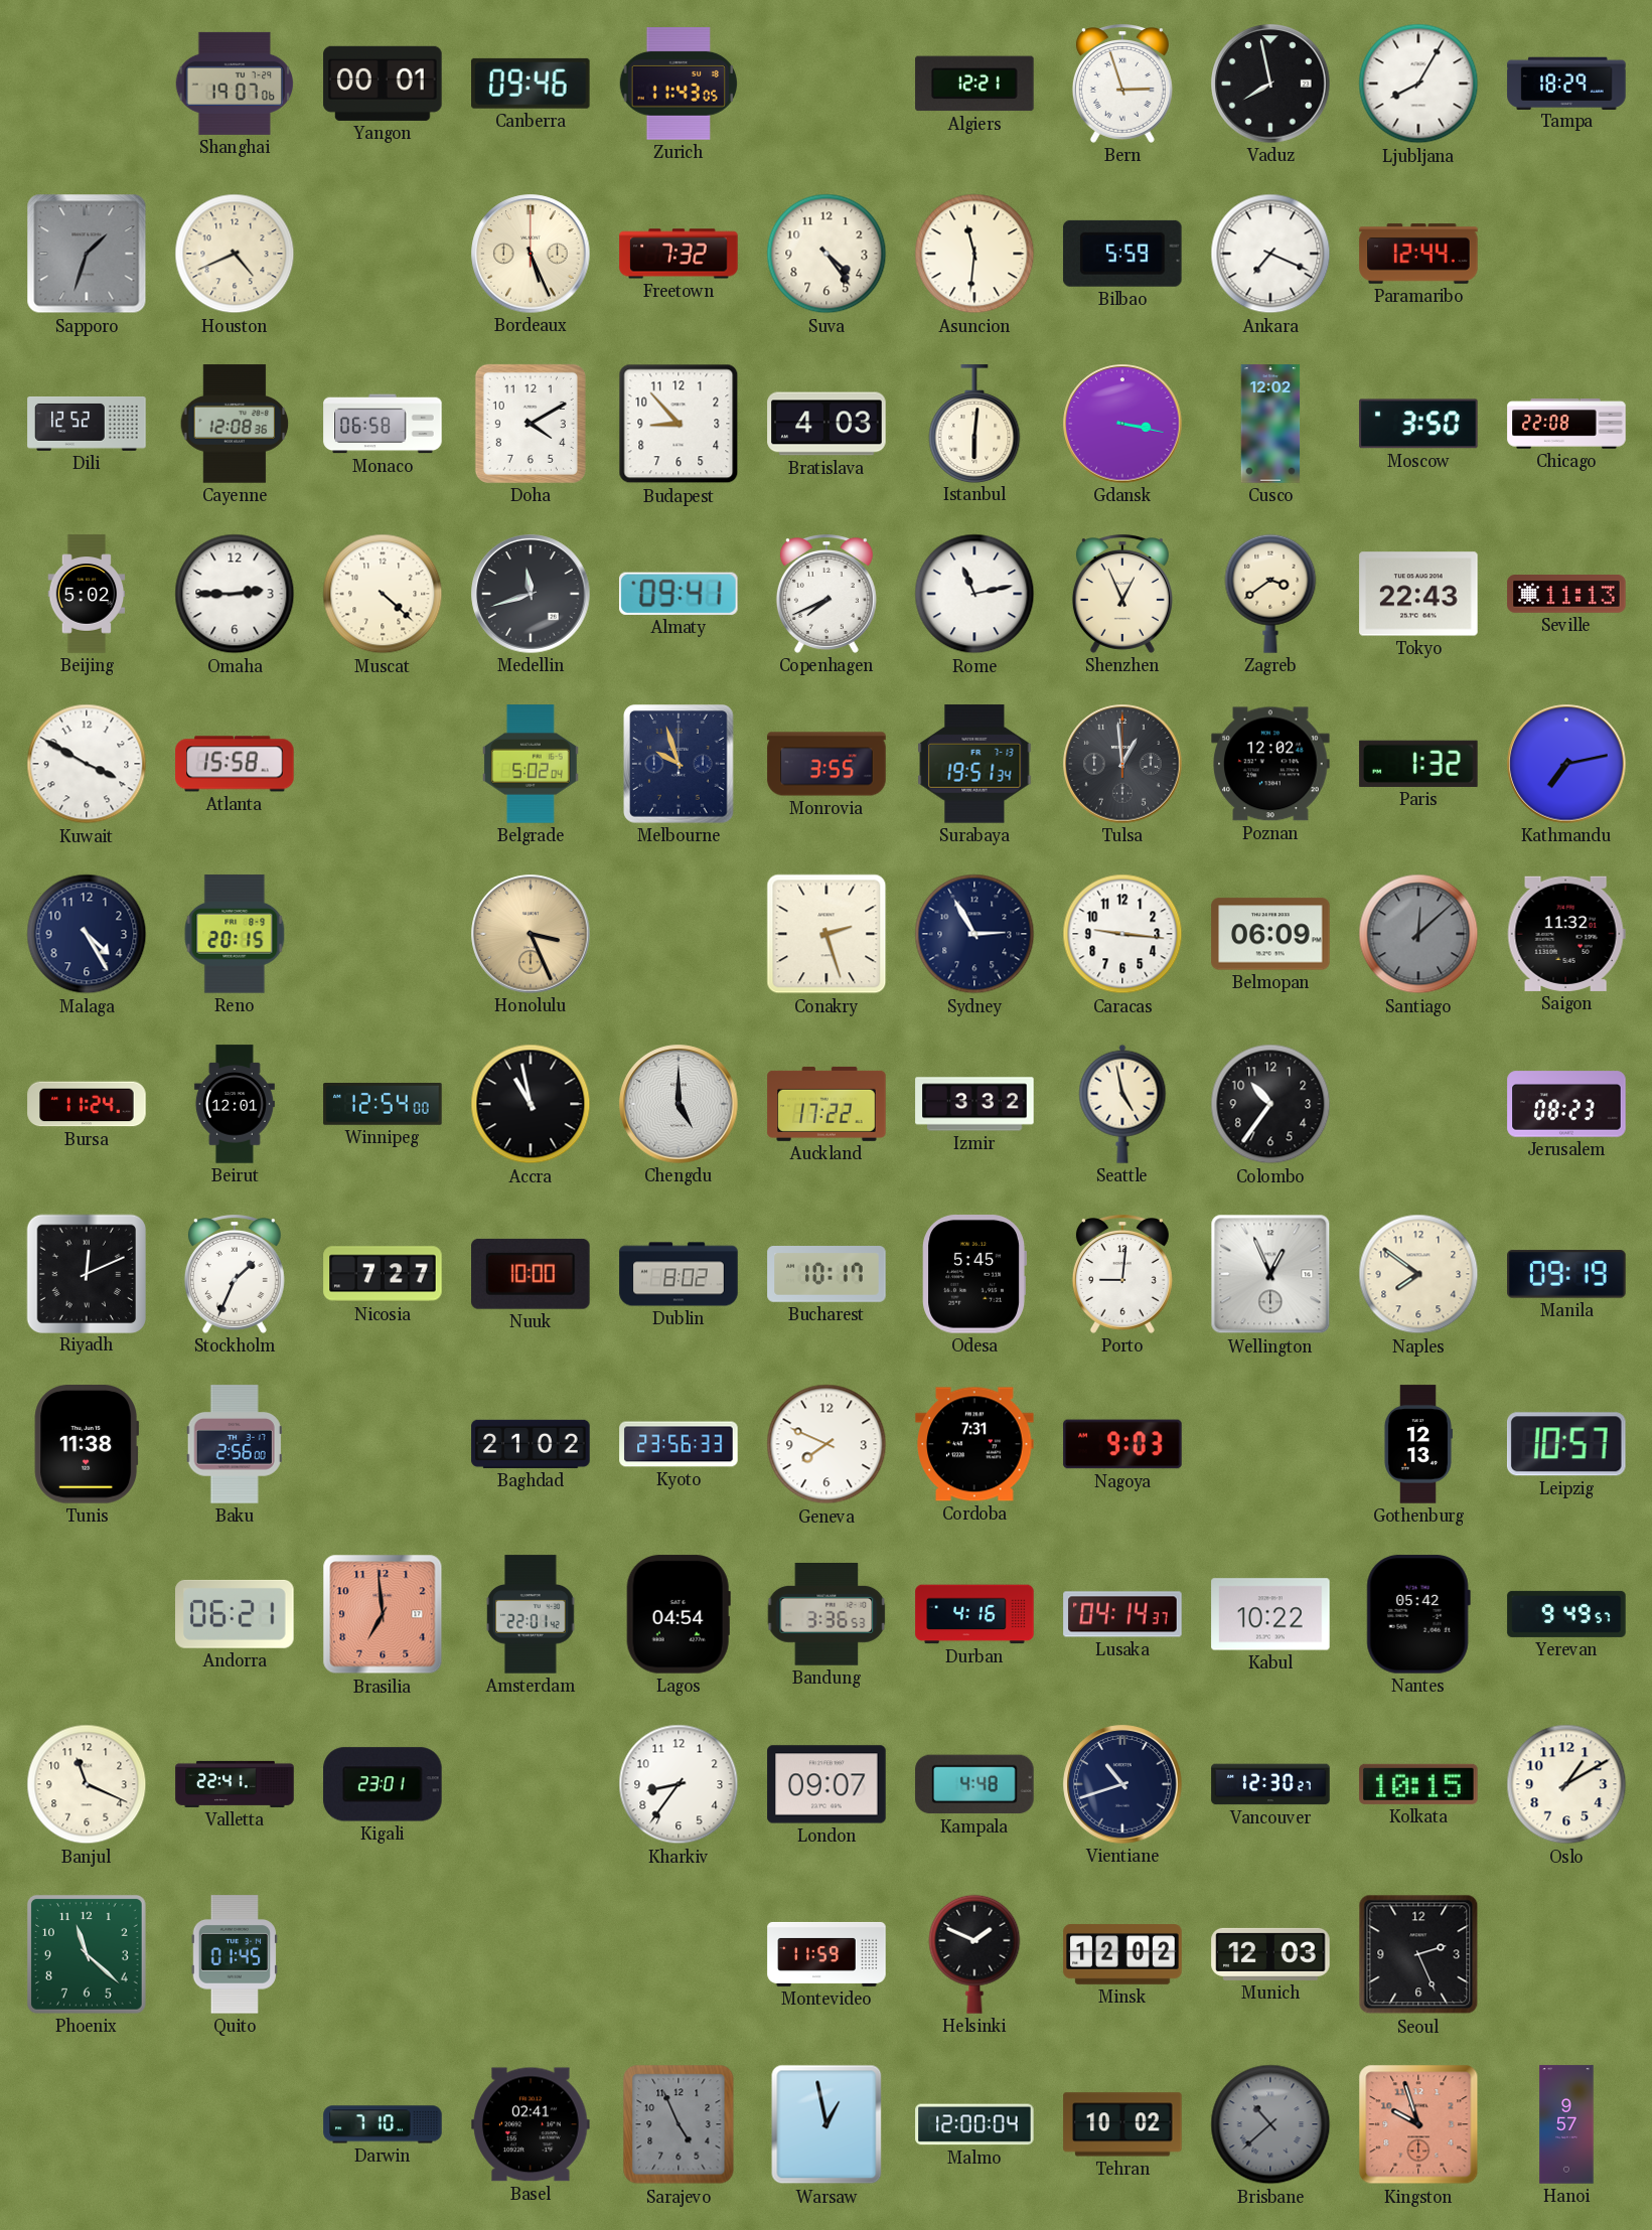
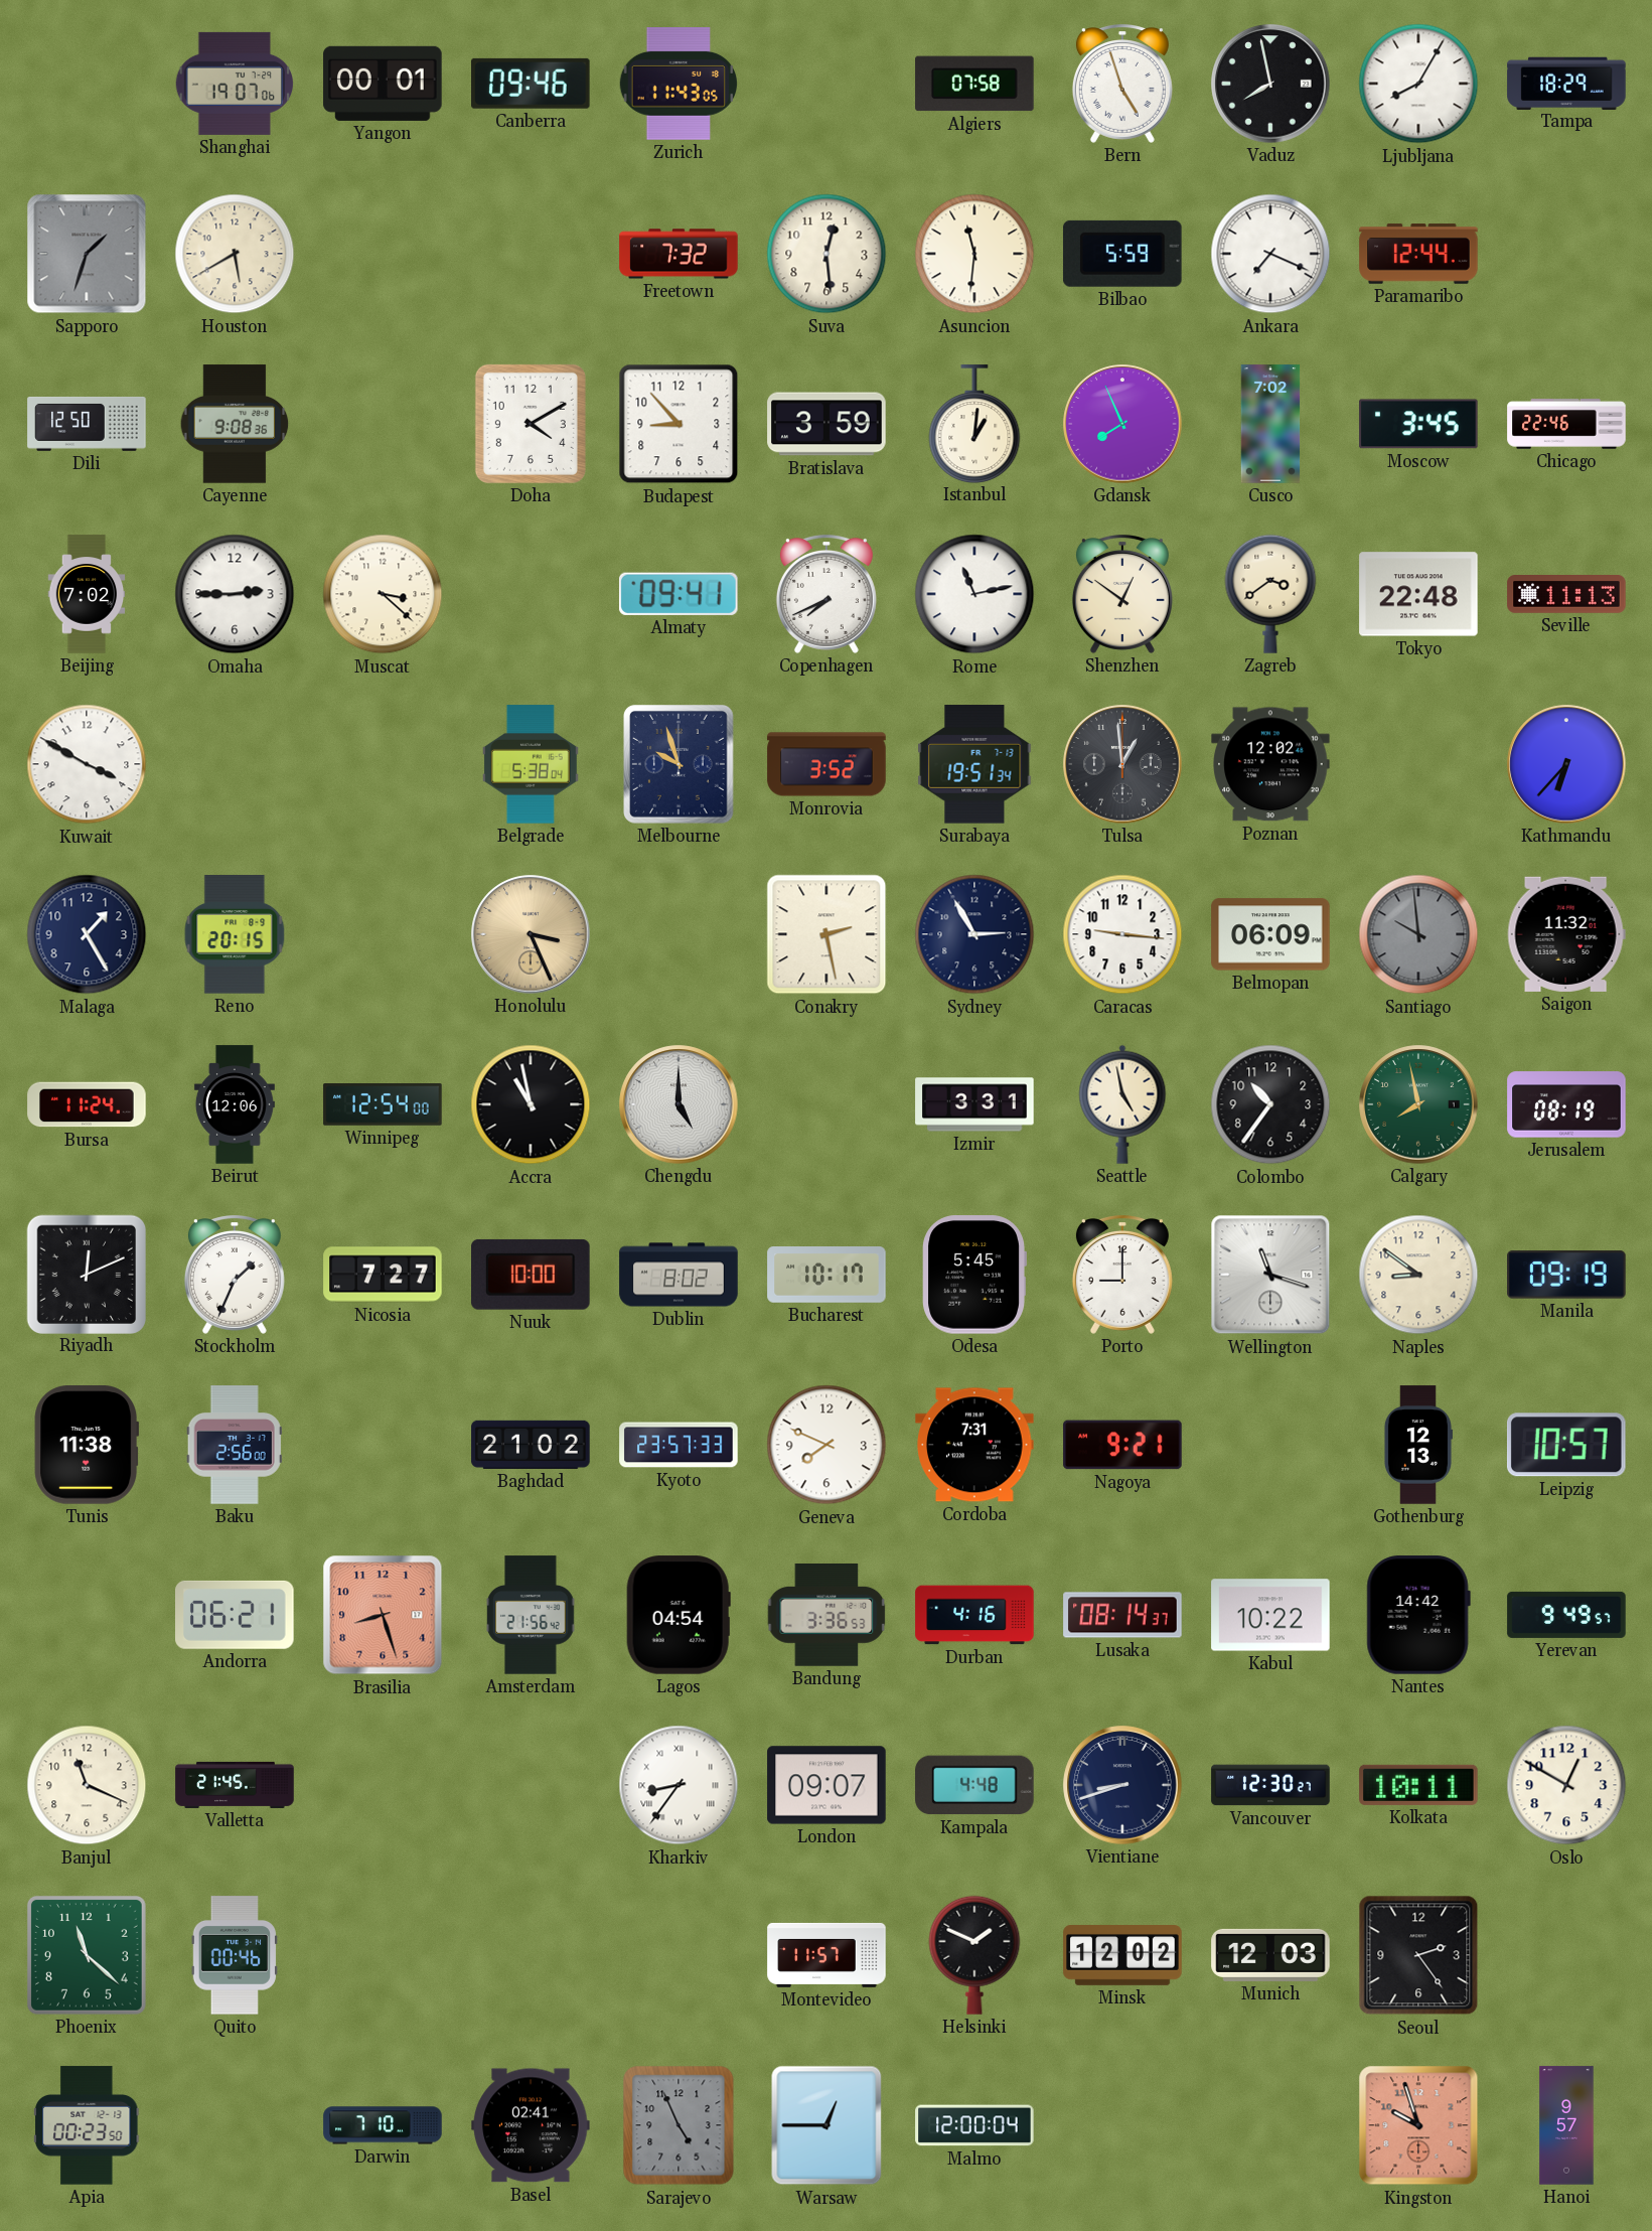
Algiers: 12:21 -> 07:58 (974, 84)
Bern: 2:57 -> 4:57 (1122, 85)
Houston: 4:41 -> 5:40 (235, 254)
Bordeaux: 5:26 -> none (531, 254)
Suva: 4:24 -> 12:29 (827, 254)
Dili: 12:52 -> 12:50 (87, 425)
Cayenne: 12:08 -> 9:08 (235, 424)
Monaco: 06:58 -> none (383, 424)
Bratislava: 4:03 -> 3:59 (827, 424)
Istanbul: 6:01 -> 1:01 (974, 424)
Gdansk: 3:17 -> 7:56 (1122, 424)
Cusco: 12:02 -> 7:02 (1270, 424)
Moscow: 3:50 -> 3:45 (1418, 424)
Chicago: 22:08 -> 22:46 (1566, 424)
Beijing: 5:02 -> 7:02 (87, 594)
Muscat: 4:22 -> 3:22 (383, 594)
Medellin: 11:42 -> none (531, 594)
Shenzhen: 12:56 -> 12:51 (1122, 595)
Tokyo: 22:43 -> 22:48 (1418, 594)
Atlanta: 15:58 -> none (235, 764)
Belgrade: 5:02 -> 5:38 (531, 764)
Monrovia: 3:55 -> 3:52 (827, 764)
Paris: 1:32 -> none (1418, 764)
Kathmandu: 7:13 -> 6:37 (1566, 764)
Malaga: 4:25 -> 1:25 (87, 934)
Conakry: 2:27 -> 2:28 (827, 934)
Santiago: 12:08 -> 9:59 (1418, 934)
Beirut: 12:01 -> 12:06 (235, 1104)
Auckland: 17:22 -> none (827, 1104)
Izmir: 3:32 -> 3:31 (974, 1104)
Calgary: none -> 7:58 (1418, 1104)
Jerusalem: 08:23 -> 08:19 (1566, 1104)
Porto: 9:01 -> 9:00 (1122, 1276)
Wellington: 12:56 -> 11:18 (1270, 1275)
Naples: 7:51 -> 8:51 (1418, 1275)
Kyoto: 23:56 -> 23:57 (679, 1445)
Nagoya: 9:03 -> 9:21 (1122, 1445)
Brasilia: 6:59 -> 8:27 (383, 1615)
Amsterdam: 22:01 -> 21:56 (531, 1615)
Lusaka: 04:14 -> 08:14 (1122, 1615)
Nantes: 05:42 -> 14:42 (1418, 1615)
Valletta: 22:41 -> 21:45 (235, 1785)
Kigali: 23:01 -> none (383, 1784)
Kharkiv numerals: Arabic -> Roman (679, 1785)
Vientiane: 10:42 -> 8:42 (1122, 1785)
Kolkata: 10:15 -> 10:11 (1418, 1785)
Oslo: 1:10 -> 12:50 (1566, 1785)
Quito: 01:45 -> 00:46 (235, 1955)
Montevideo: 11:59 -> 11:57 (827, 1955)
Seoul: 2:26 -> 2:24 (1418, 1955)
Apia: none -> 00:23 (88, 2125)
Warsaw: 12:58 -> 12:45 (827, 2125)
Tehran: 10:02 -> none (1122, 2124)
Brisbane: 10:38 -> none (1270, 2124)
